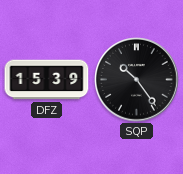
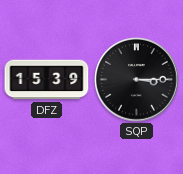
SQP: 10:24 -> 3:15 (137, 80)
